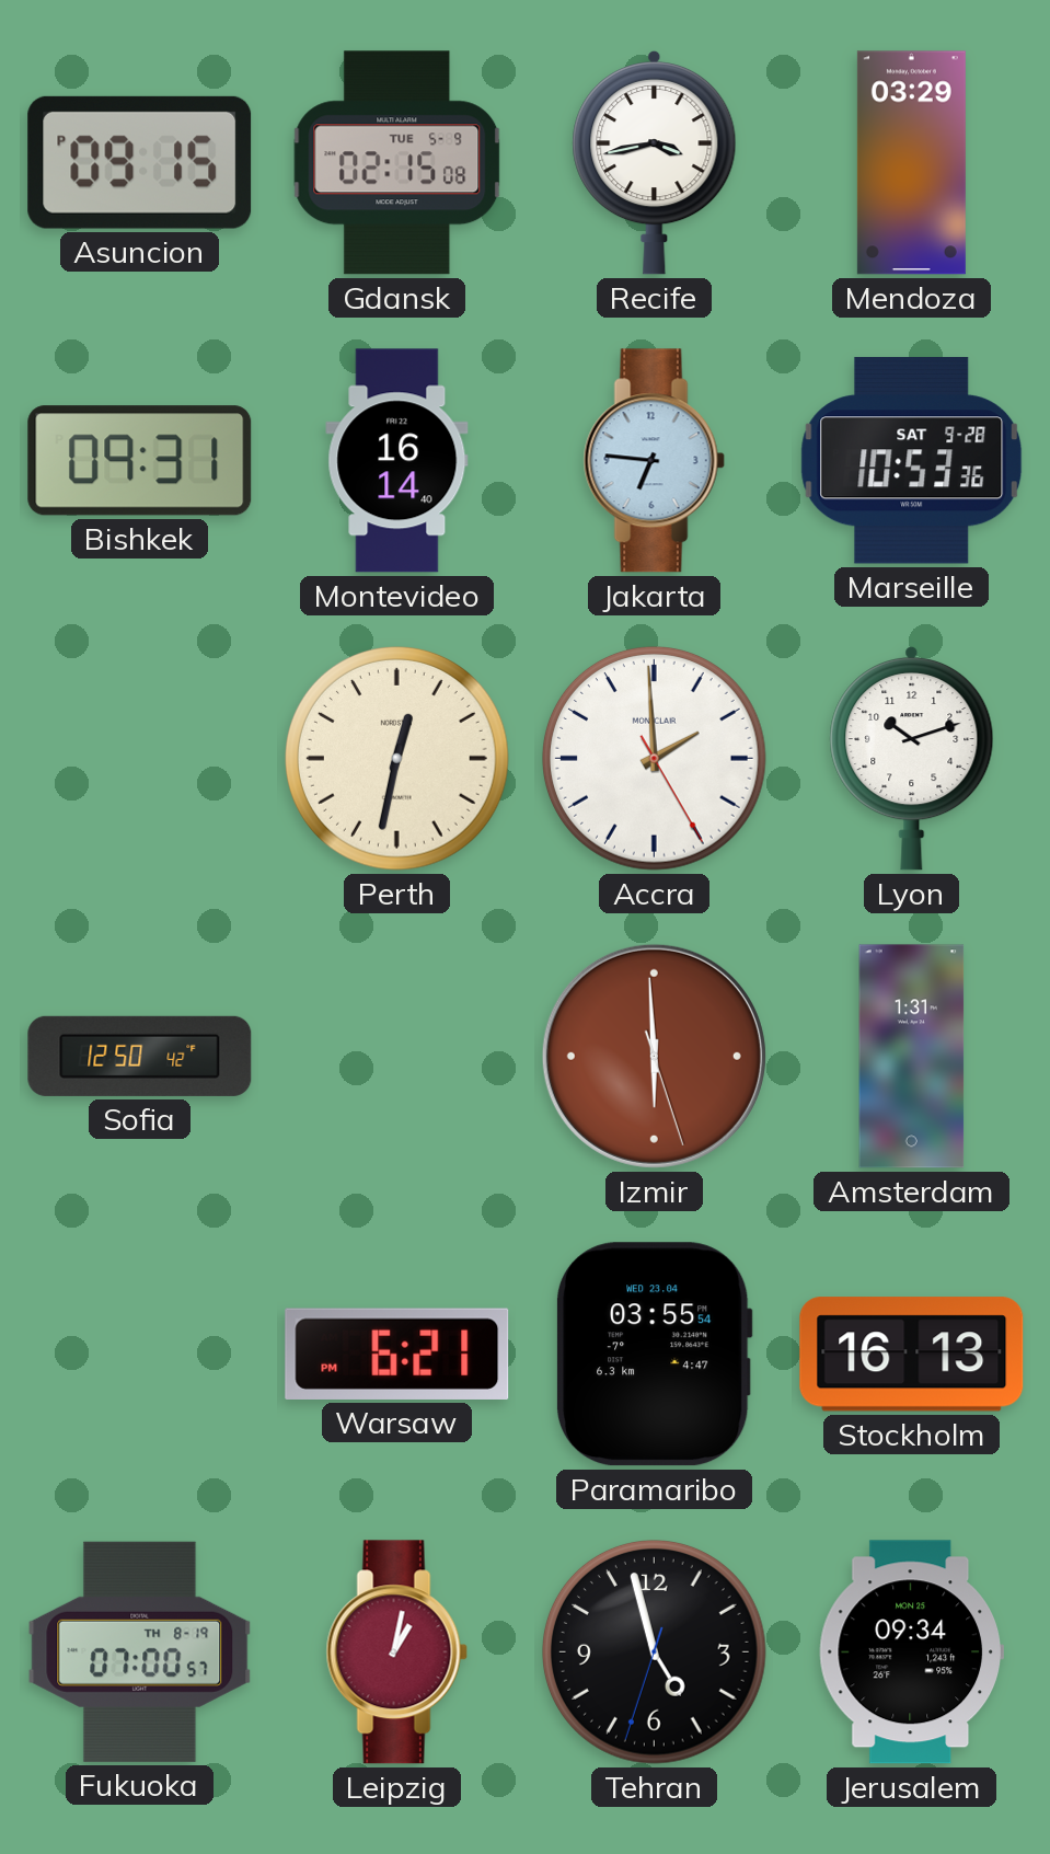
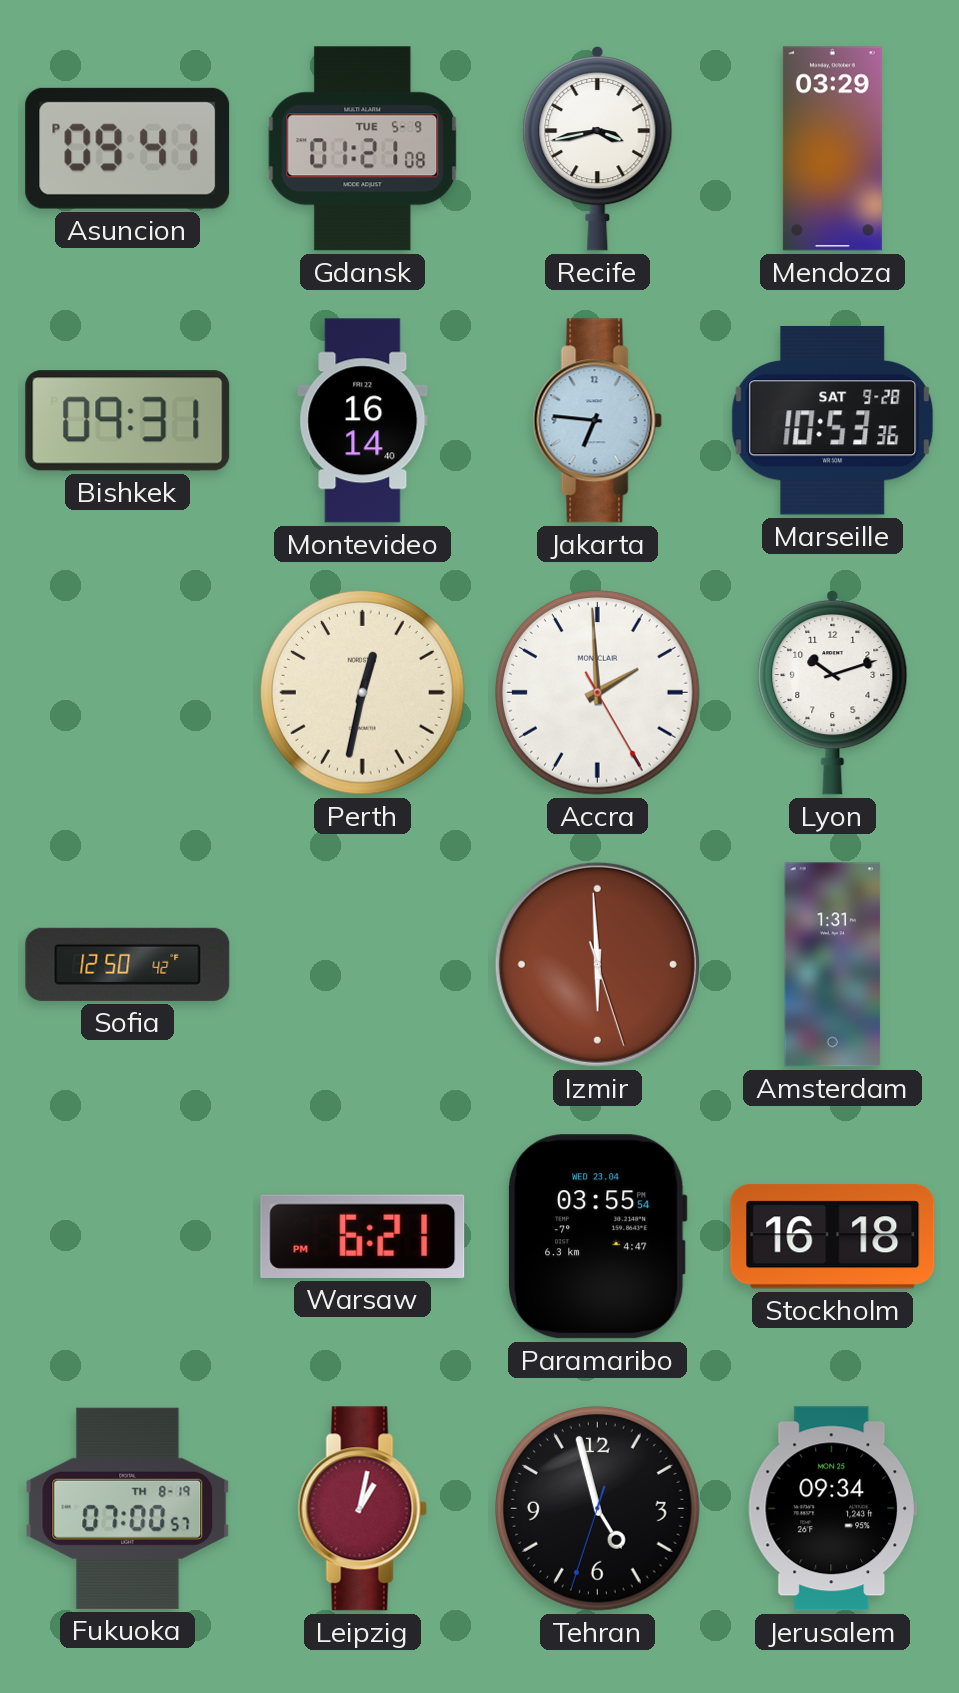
Asuncion: 09:15 -> 09:41 (128, 148)
Gdansk: 02:15 -> 01:21 (363, 149)
Stockholm: 16:13 -> 16:18 (833, 1237)
